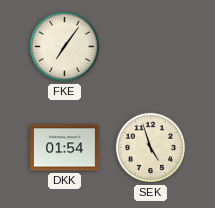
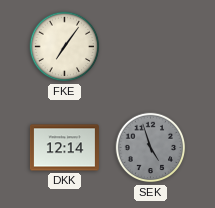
DKK: 01:54 -> 12:14 (64, 148)
SEK dial: cream -> grey (151, 148)
